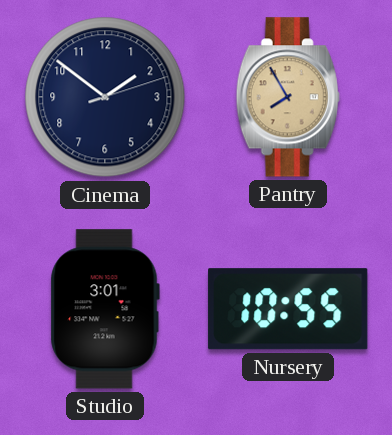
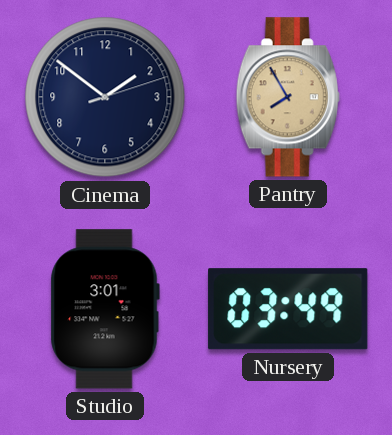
Nursery: 10:55 -> 03:49 (288, 309)
